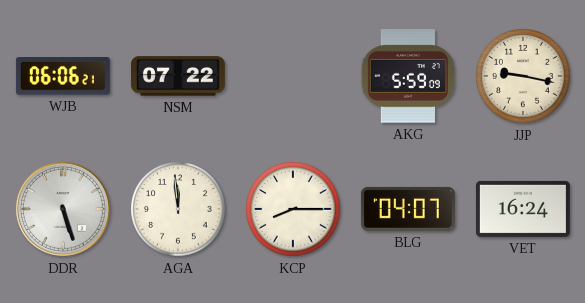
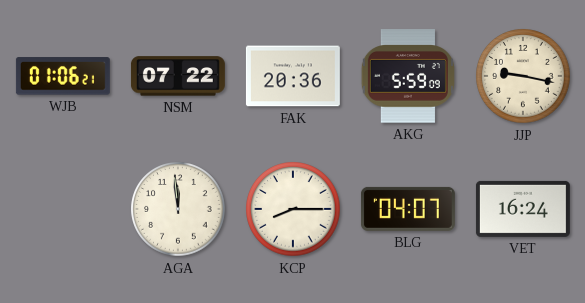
WJB: 06:06 -> 01:06 (63, 76)
FAK: none -> 20:36 (293, 76)
DDR: 5:27 -> none (63, 209)
